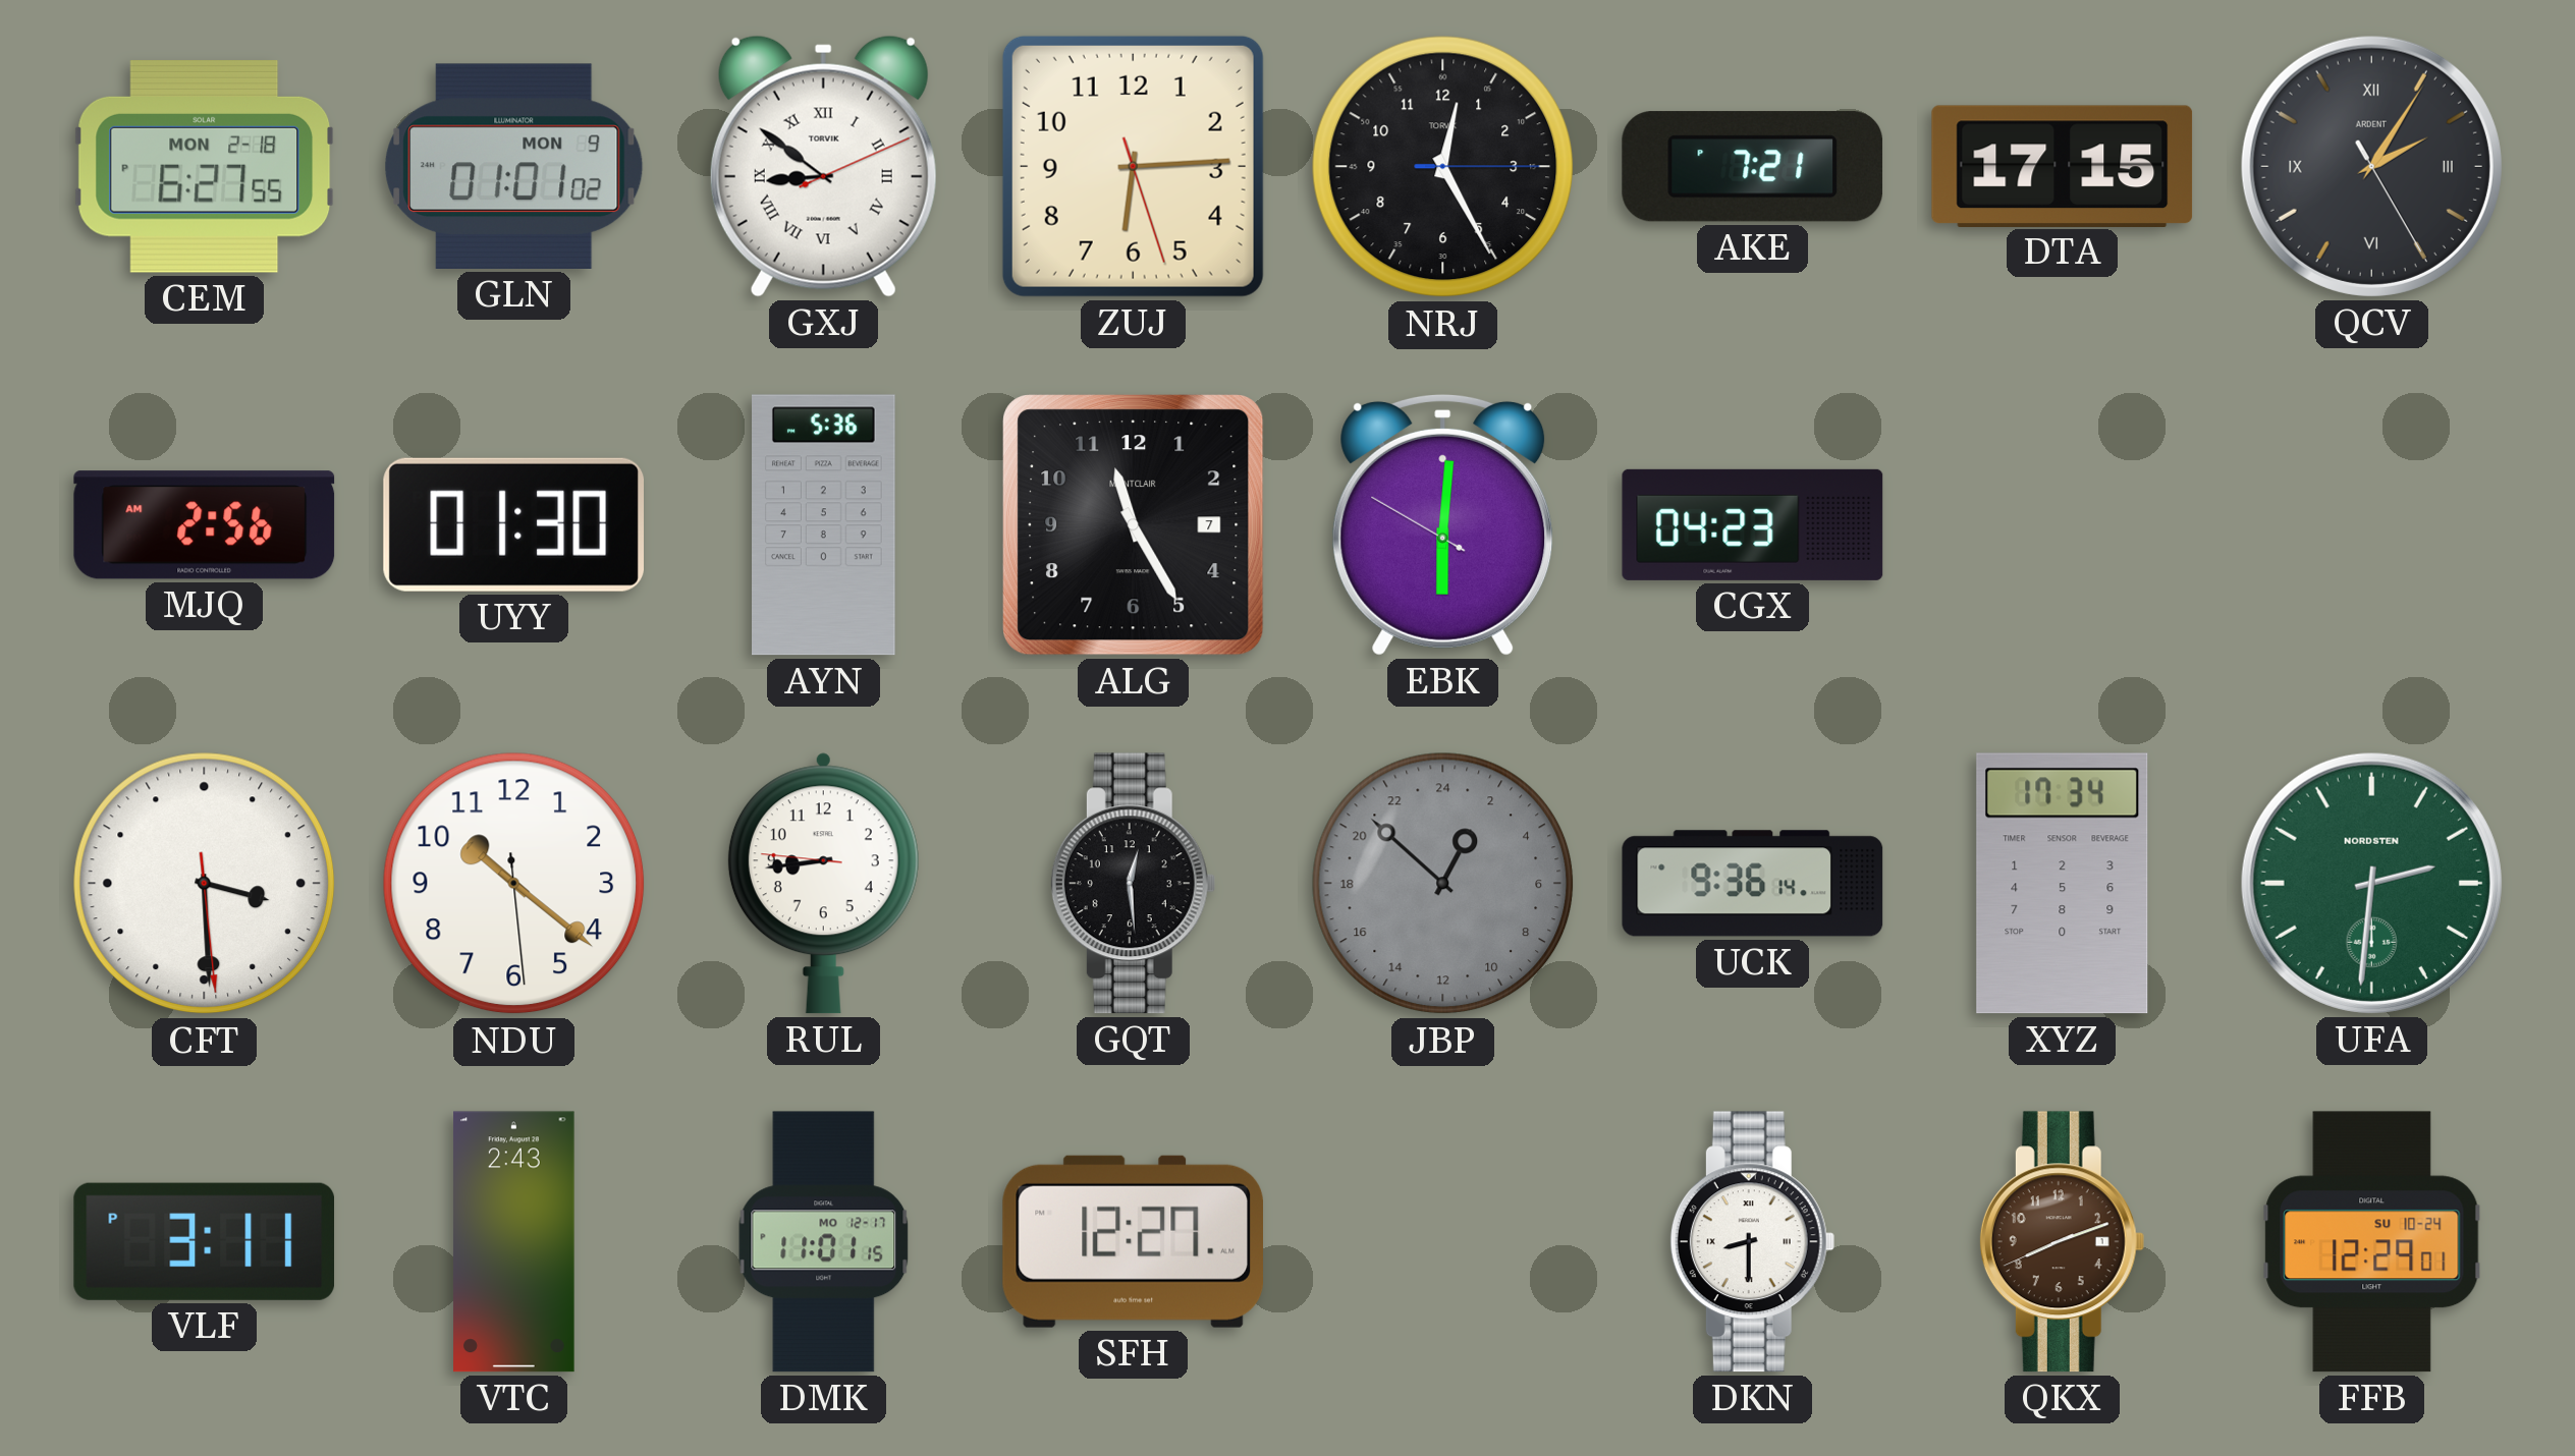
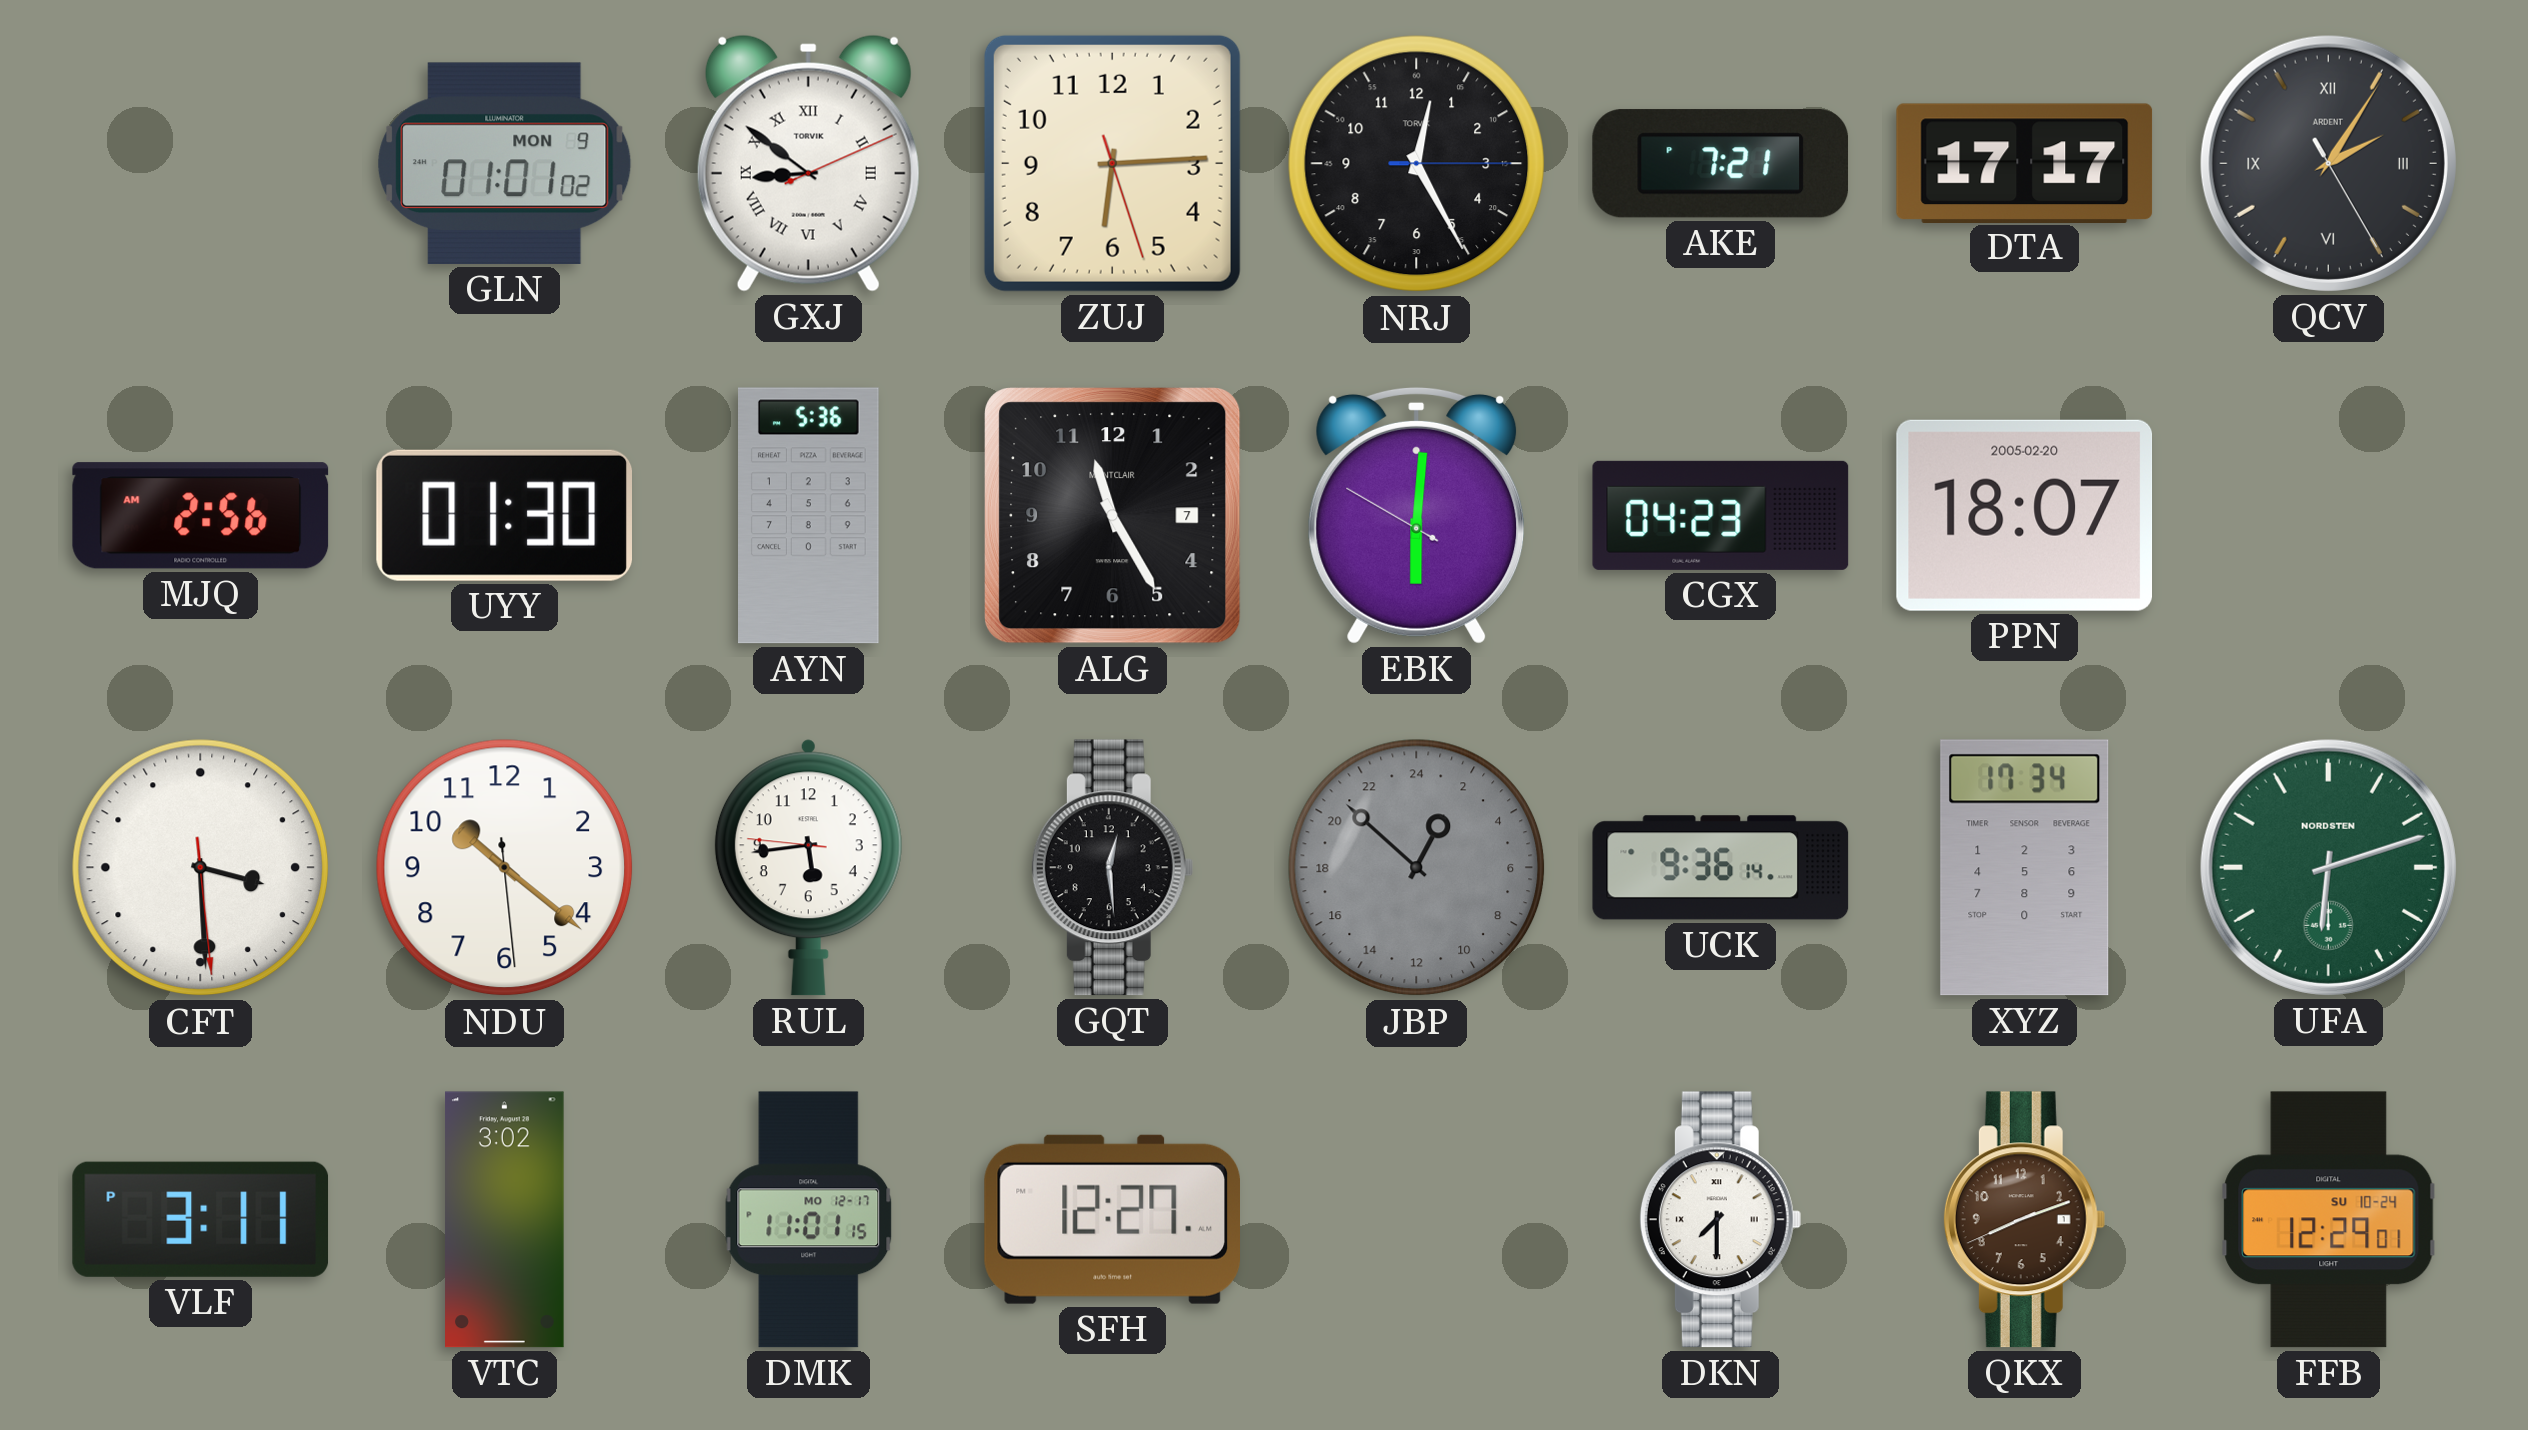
CEM: 6:27 -> none (205, 166)
DTA: 17:15 -> 17:17 (2025, 163)
PPN: none -> 18:07 (2024, 515)
RUL: 8:43 -> 5:43 (808, 868)
UFA: 2:31 -> 6:12 (2328, 867)
VTC: 2:43 -> 3:02 (505, 1220)
DKN: 8:30 -> 7:30 (1720, 1220)
